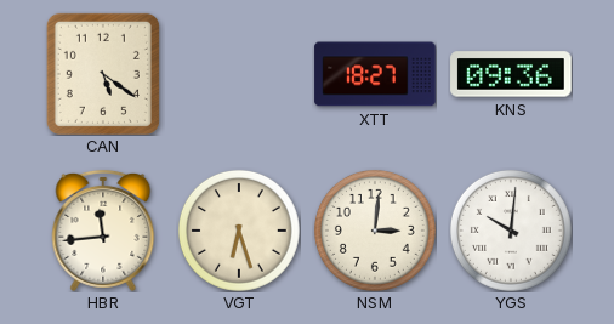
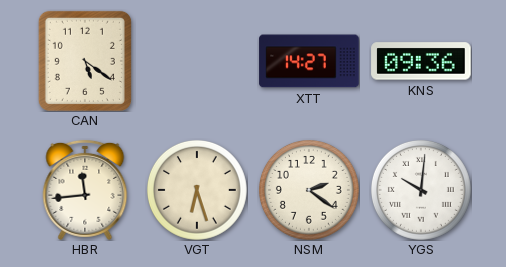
XTT: 18:27 -> 14:27 (309, 61)
NSM: 3:01 -> 2:21 (309, 190)
